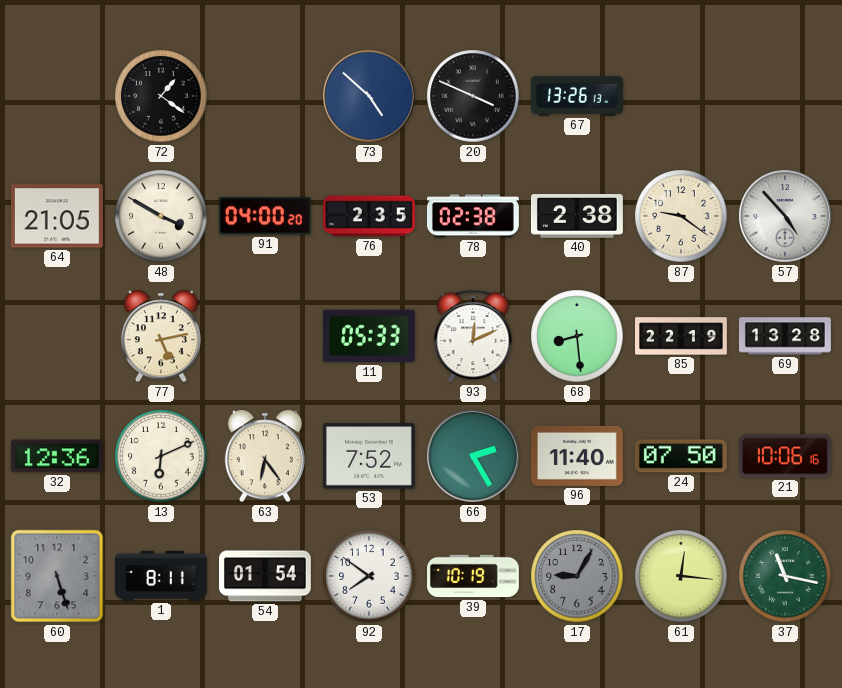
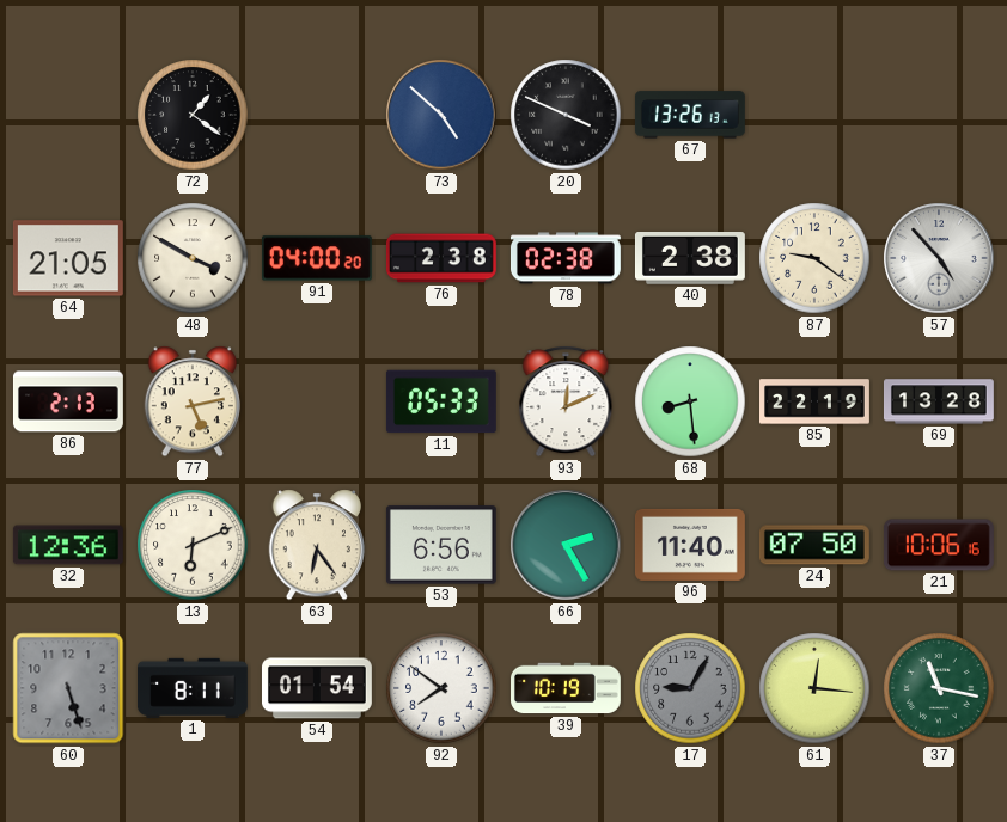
76: 2:35 -> 2:38 (441, 258)
86: none -> 2:13 (68, 401)
53: 7:52 -> 6:56 (441, 545)
